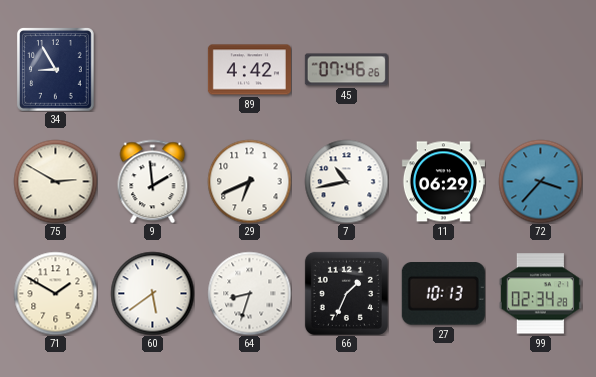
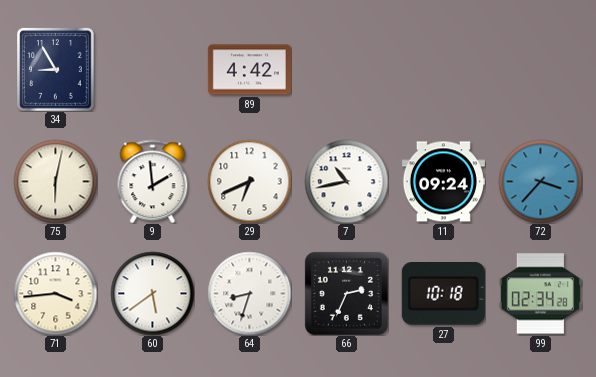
45: 07:46 -> none (346, 70)
75: 2:50 -> 6:02 (55, 181)
11: 06:29 -> 09:24 (443, 182)
71: 1:50 -> 3:44 (55, 293)
66: 1:34 -> 2:34 (346, 293)
27: 10:13 -> 10:18 (443, 294)
